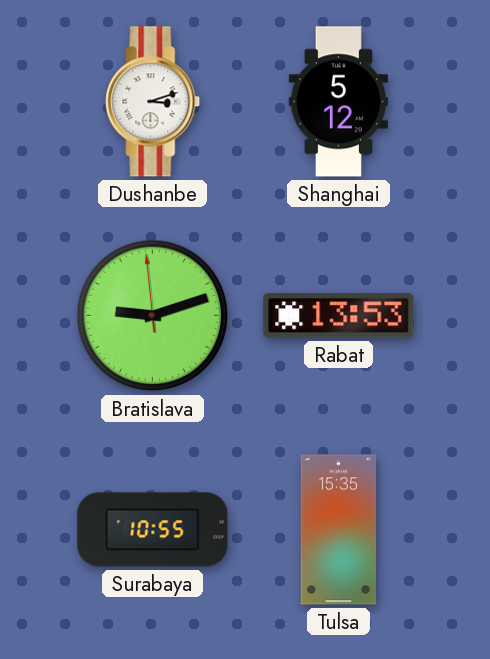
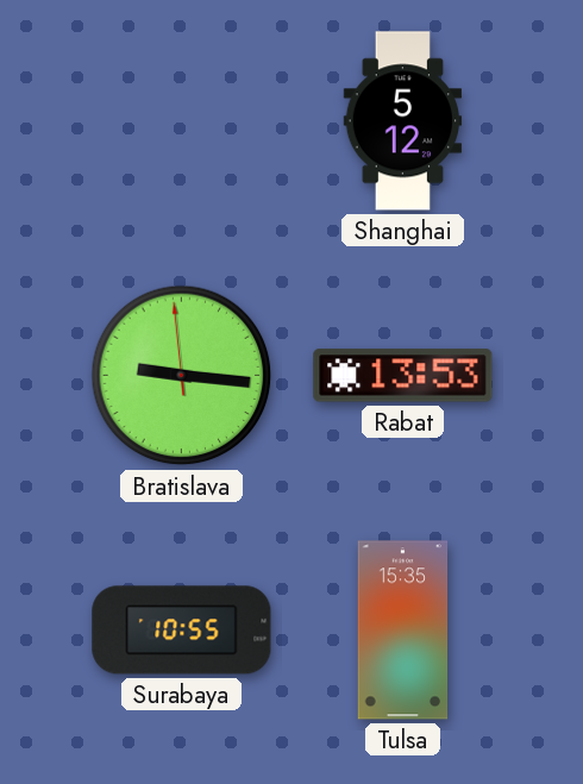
Dushanbe: 3:12 -> none (153, 102)
Bratislava: 9:11 -> 9:15 (182, 376)
